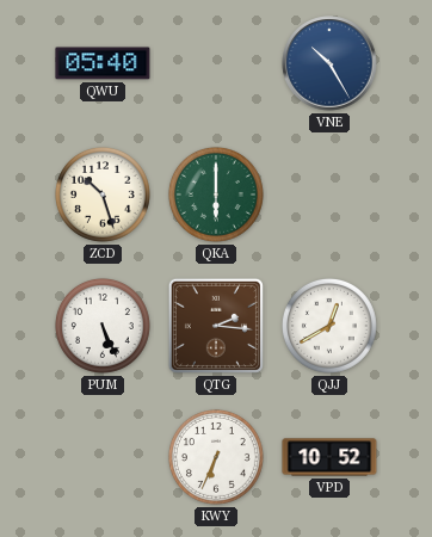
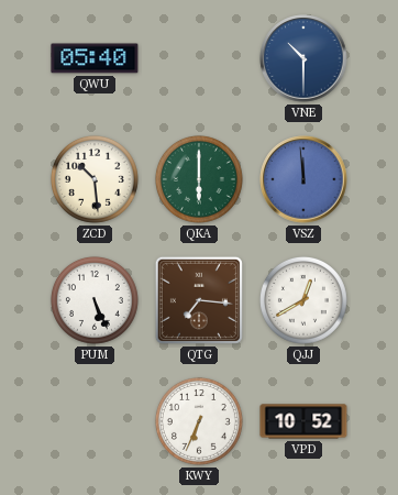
VNE: 10:25 -> 10:30 (303, 58)
ZCD: 10:27 -> 10:29 (95, 179)
VSZ: none -> 11:59 (303, 179)
QTG: 2:16 -> 7:16 (199, 300)
